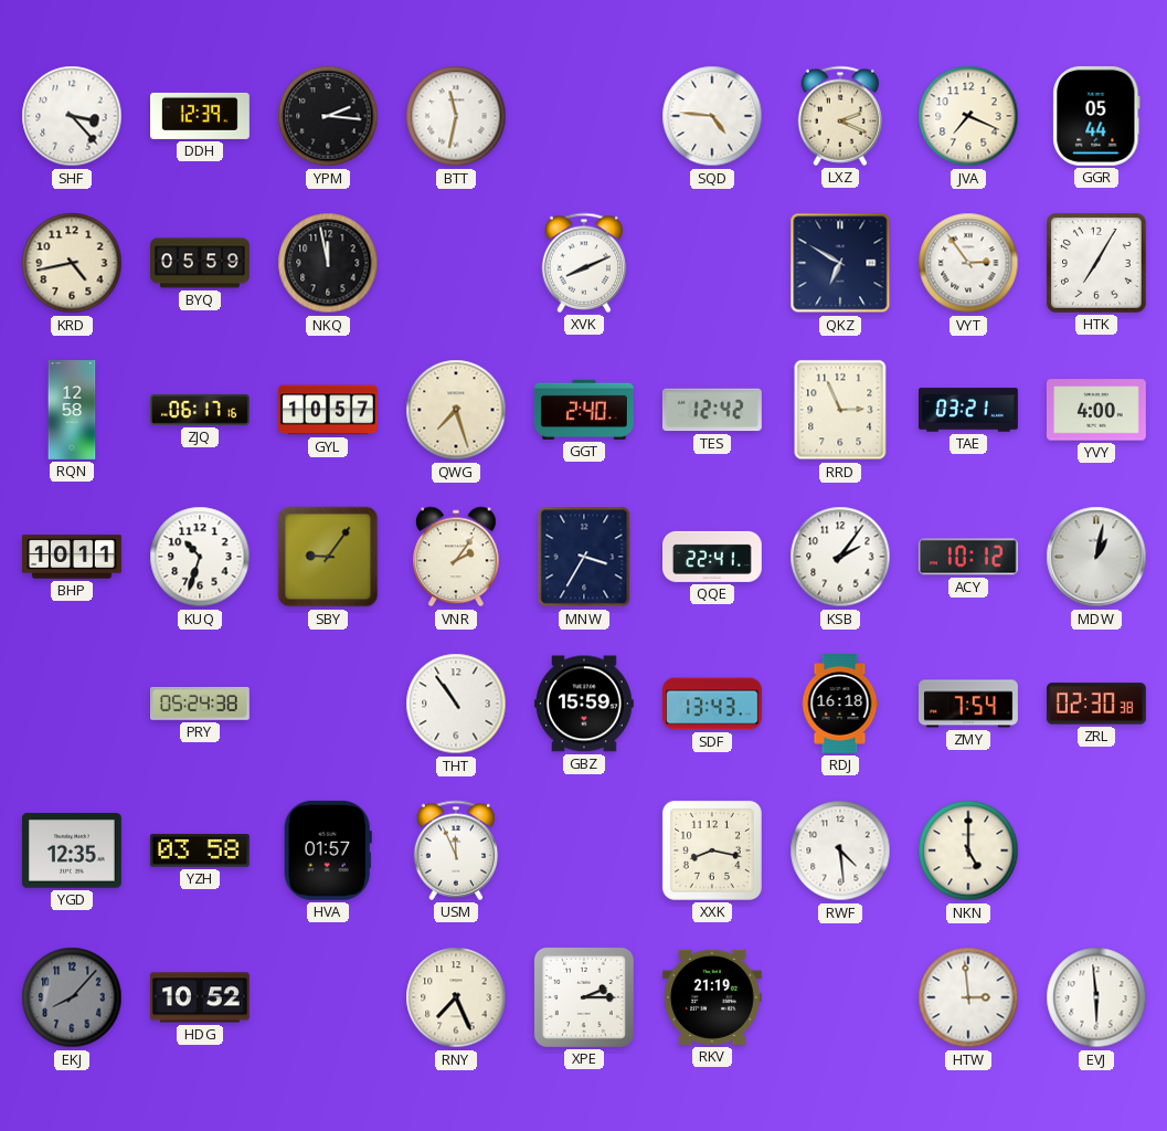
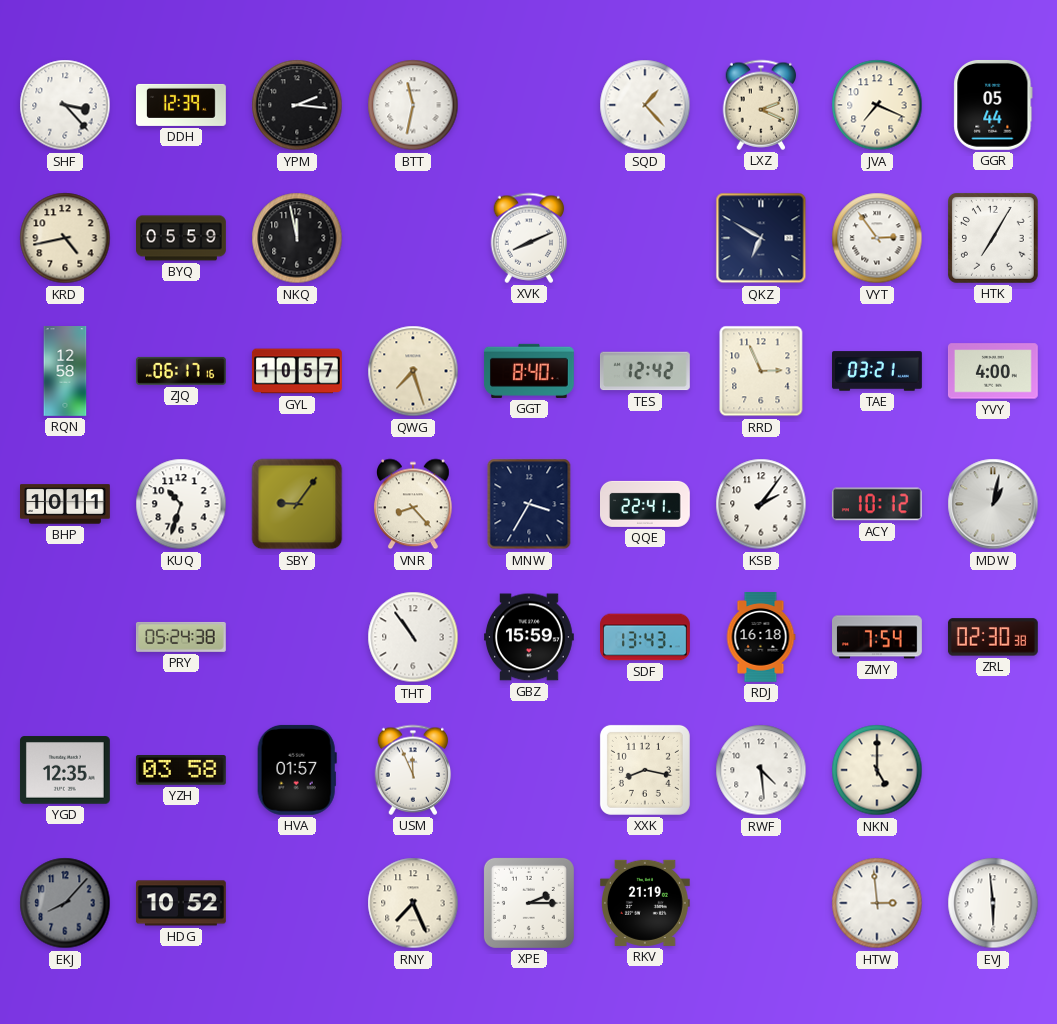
SQD: 4:46 -> 1:23 (645, 105)
GGT: 2:40 -> 8:40 (529, 371)
VNR: 2:06 -> 8:23 (414, 504)
